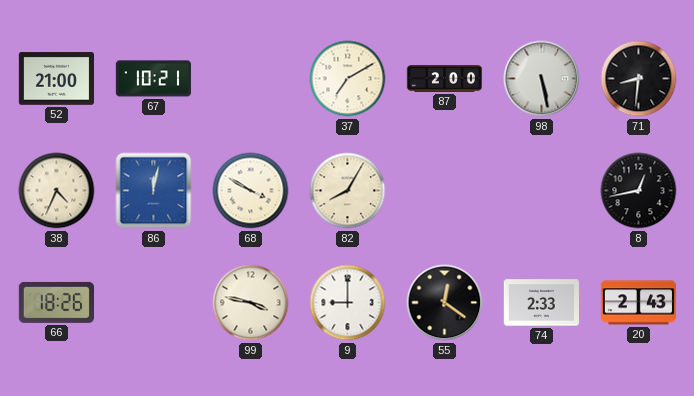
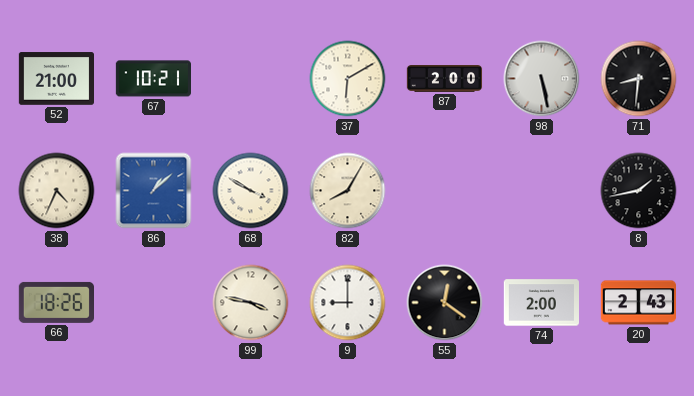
37: 7:10 -> 6:10 (348, 79)
86: 12:02 -> 1:08 (154, 191)
8: 12:43 -> 1:43 (639, 191)
74: 2:33 -> 2:00 (541, 303)
